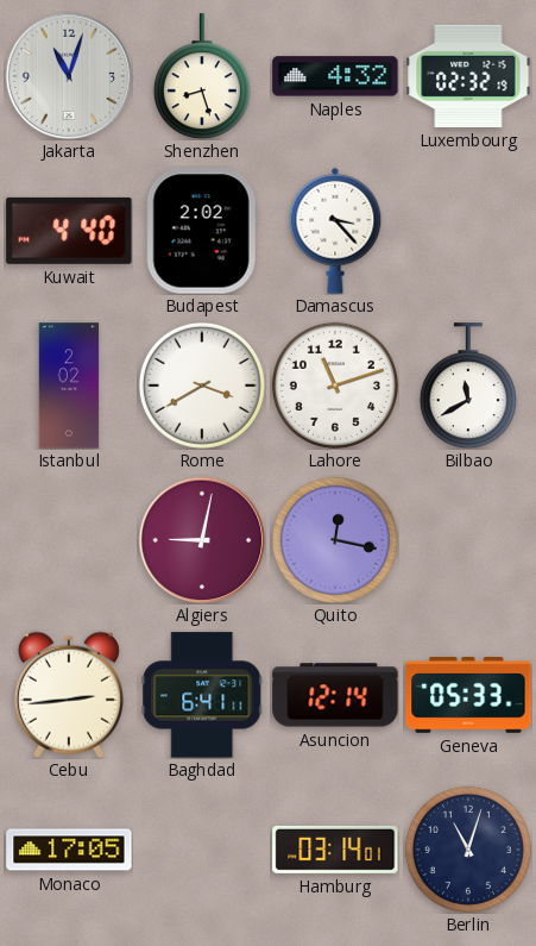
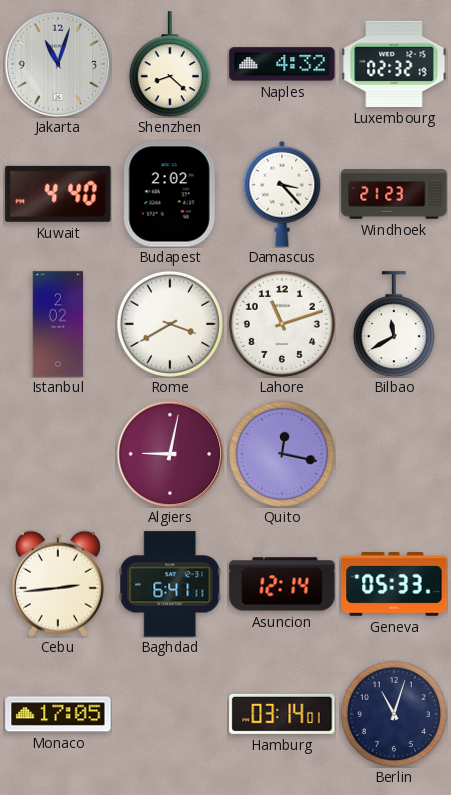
Shenzhen: 8:27 -> 8:22 (170, 64)
Windhoek: none -> 21:23 (394, 194)
